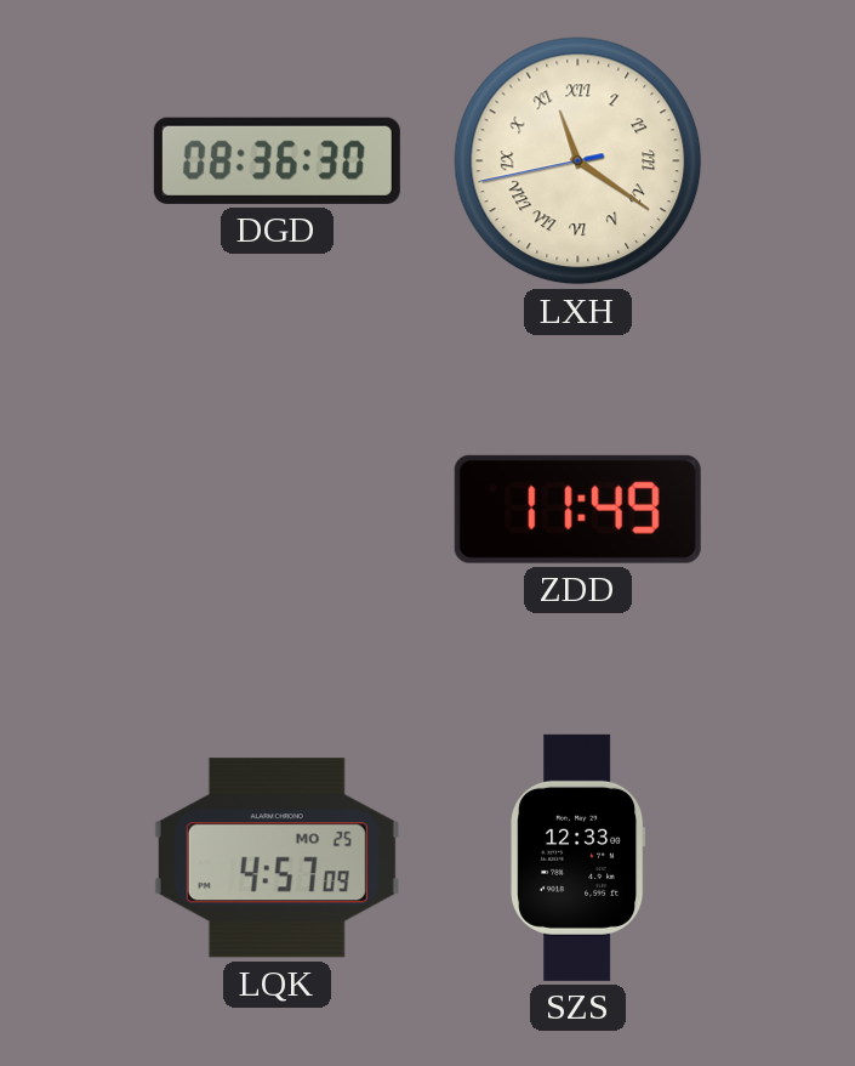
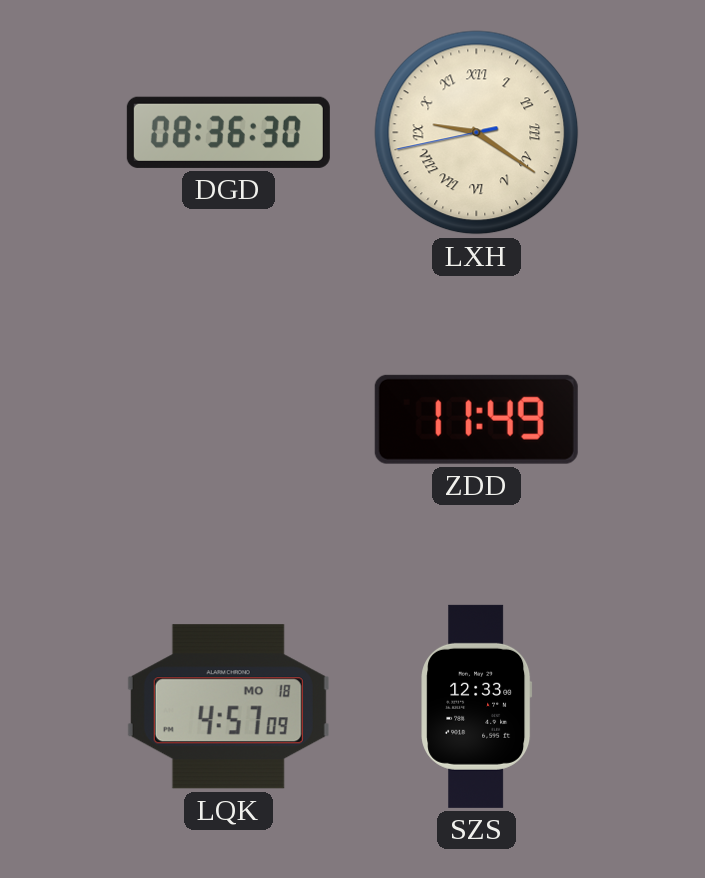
LXH: 11:20 -> 9:20 (477, 133)
LQK date: MO 25 -> MO 18 (228, 707)
